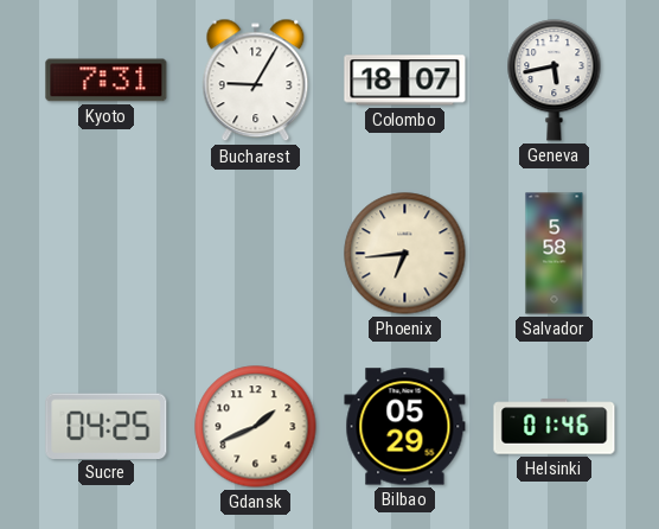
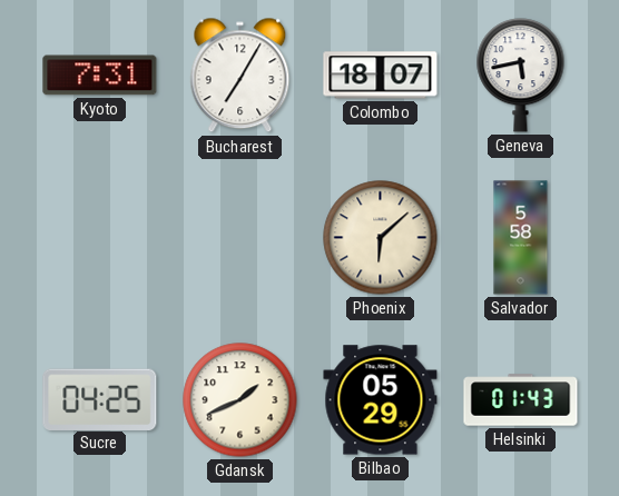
Bucharest: 9:05 -> 7:05 (240, 76)
Phoenix: 6:44 -> 6:08 (381, 238)
Helsinki: 01:46 -> 01:43 (521, 400)
